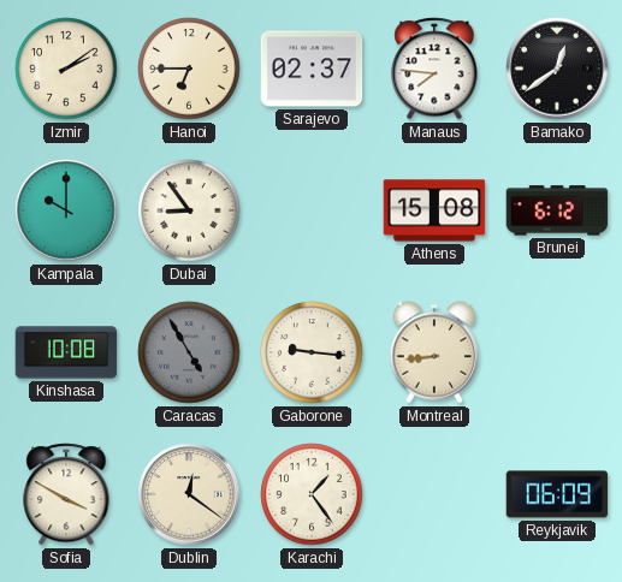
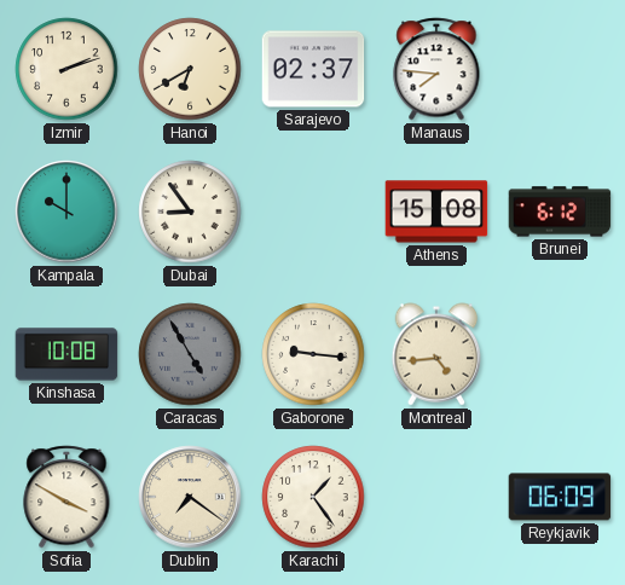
Izmir: 2:09 -> 2:12 (66, 69)
Hanoi: 6:45 -> 6:40 (190, 69)
Bamako: 12:39 -> none (557, 69)
Montreal: 8:44 -> 4:44 (436, 354)
Dublin: 12:21 -> 7:21 (190, 497)
